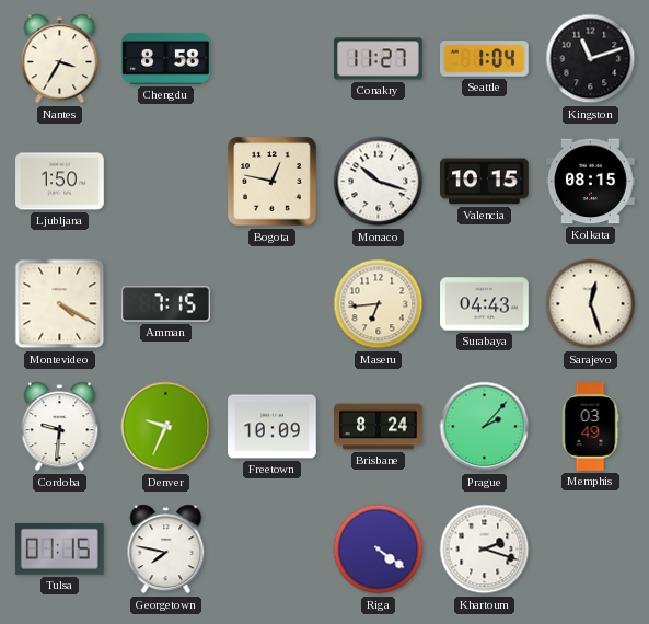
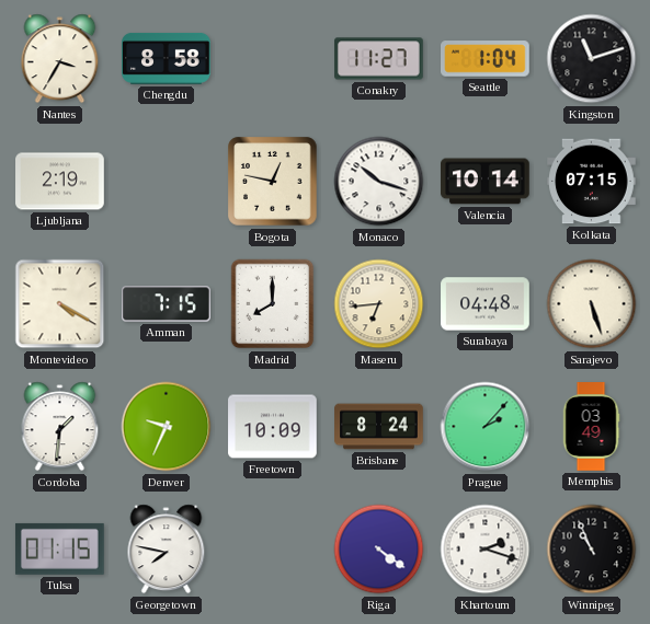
Ljubljana: 1:50 -> 2:19 (60, 182)
Valencia: 10:15 -> 10:14 (486, 182)
Kolkata: 08:15 -> 07:15 (592, 182)
Madrid: none -> 8:00 (273, 304)
Surabaya: 04:43 -> 04:48 (486, 304)
Sarajevo: 12:27 -> 5:27 (592, 304)
Cordoba: 9:31 -> 1:31 (60, 427)
Winnipeg: none -> 10:56 (592, 550)
